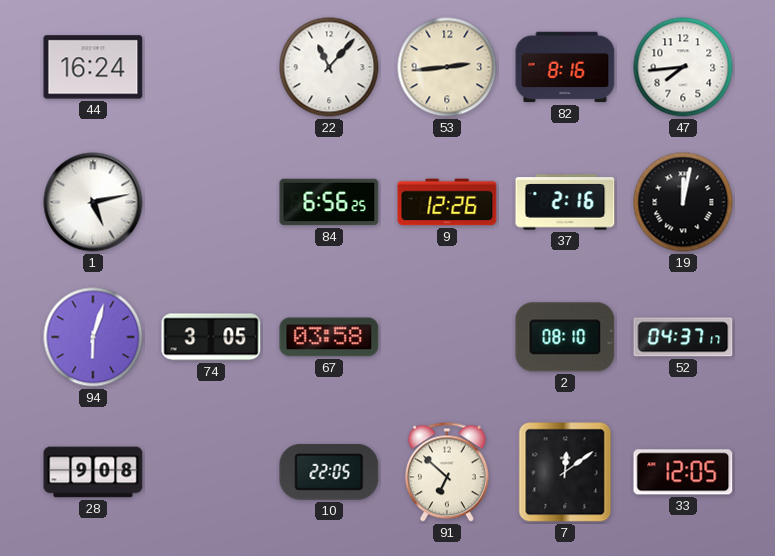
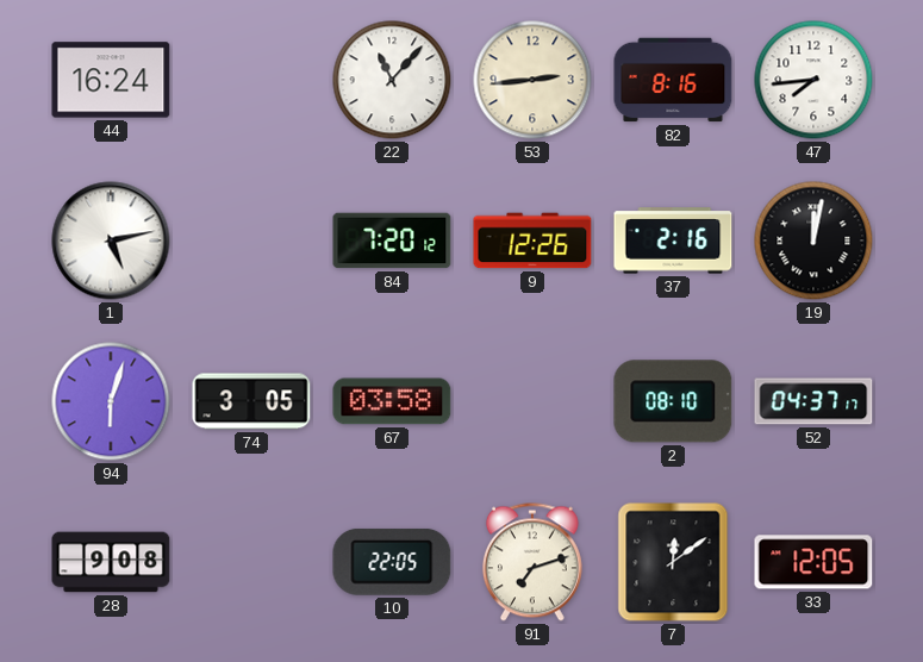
84: 6:56 -> 7:20 (392, 241)
91: 6:52 -> 7:12 (532, 562)
